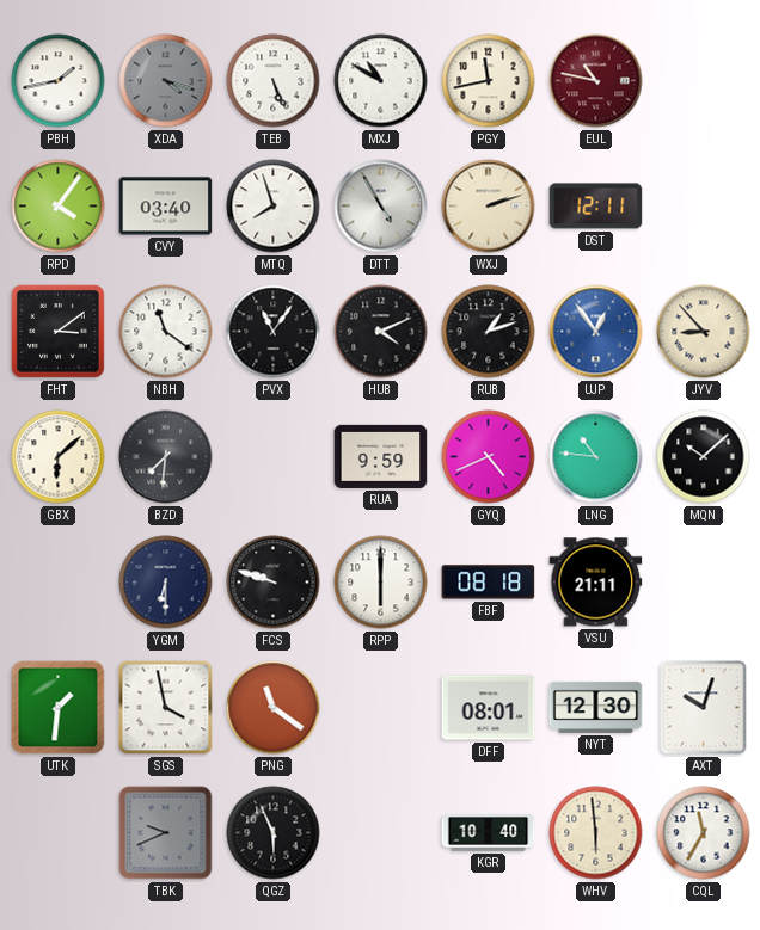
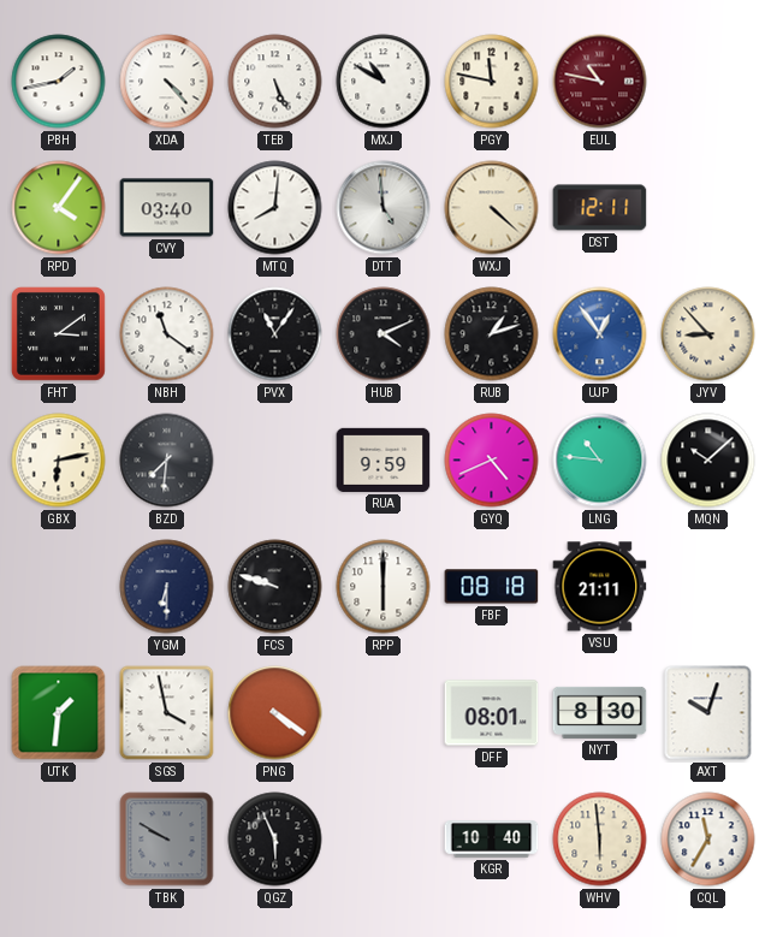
XDA: 4:18 -> 4:23 (167, 82)
XDA dial: grey -> white (167, 82)
PGY: 11:43 -> 11:47 (492, 82)
MTQ: 7:57 -> 8:01 (275, 208)
DTT: 4:55 -> 4:59 (384, 208)
WXJ: 2:12 -> 4:22 (492, 208)
GBX: 6:08 -> 6:13 (59, 461)
PNG: 11:21 -> 4:21 (275, 713)
NYT: 12:30 -> 8:30 (600, 712)
TBK: 9:41 -> 9:50 (167, 840)
